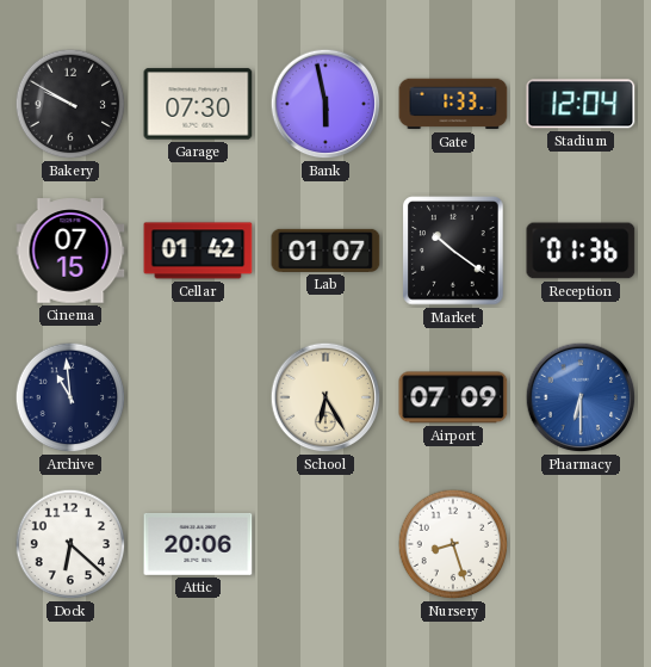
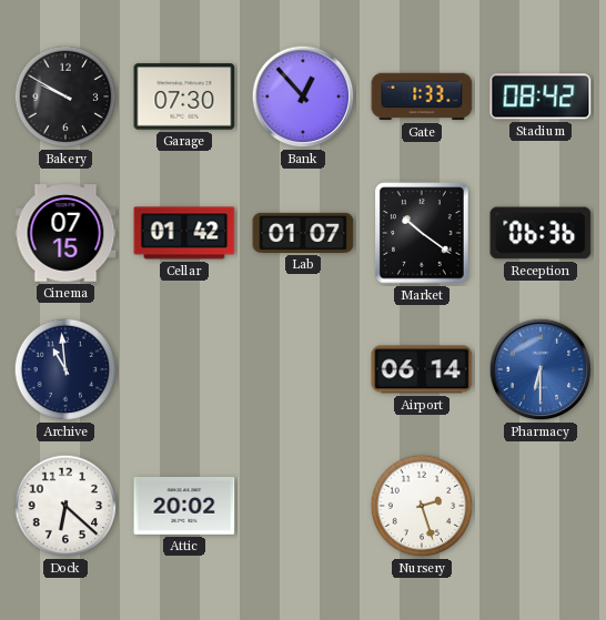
Bank: 5:58 -> 12:53 (303, 96)
Stadium: 12:04 -> 08:42 (541, 96)
Reception: 01:36 -> 06:36 (541, 233)
School: 6:25 -> none (325, 397)
Airport: 07:09 -> 06:14 (422, 369)
Attic: 20:06 -> 20:02 (184, 506)
Nursery: 8:27 -> 2:27 (422, 506)
